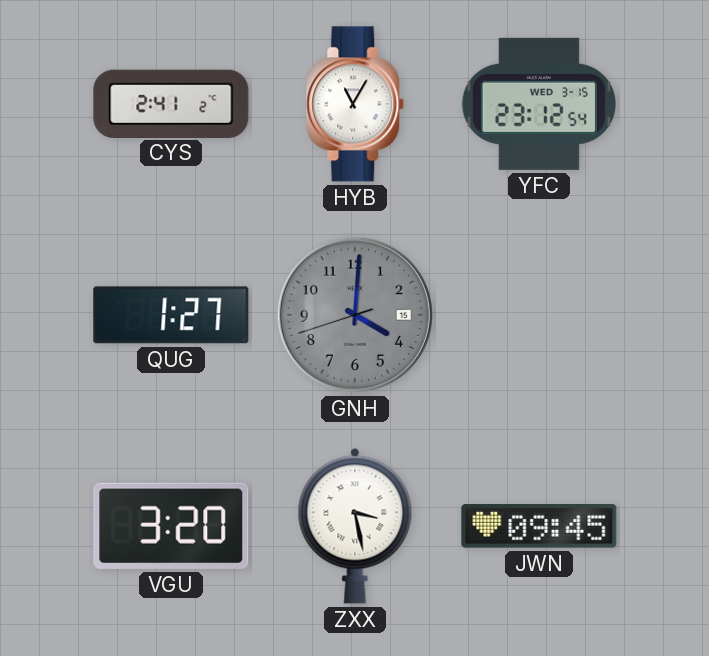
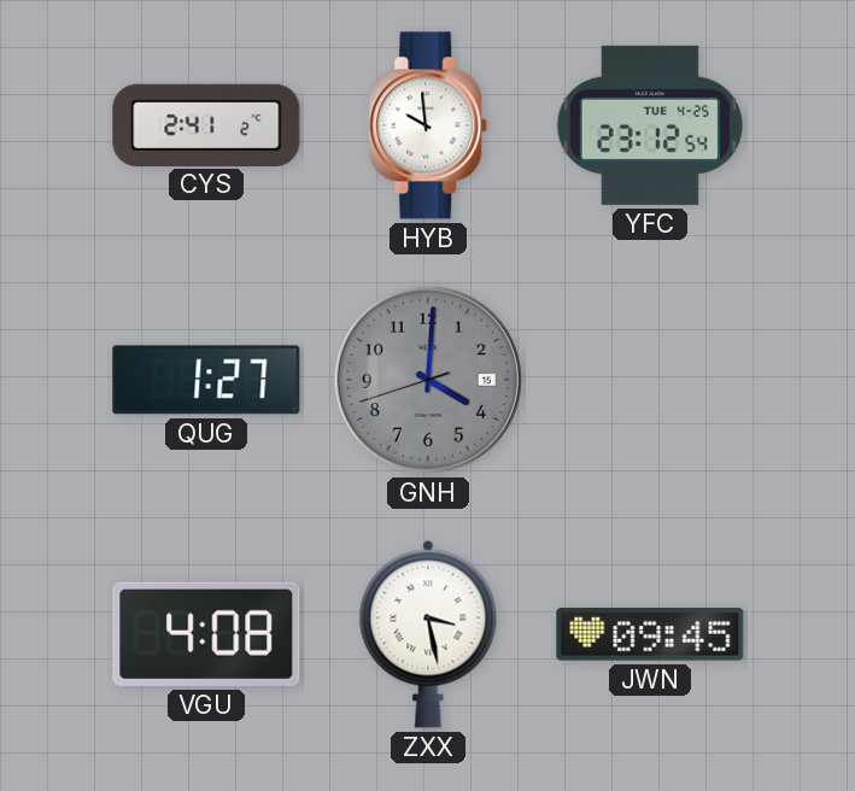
HYB: 11:05 -> 9:59 (428, 125)
YFC date: WED 3-15 -> TUE 4-25 (650, 125)
VGU: 3:20 -> 4:08 (206, 634)
